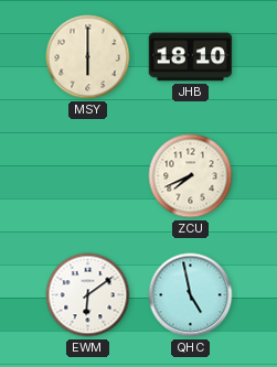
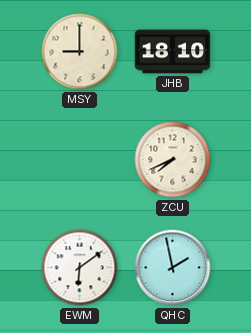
MSY: 6:00 -> 9:00 (80, 52)
QHC: 4:58 -> 1:58 (173, 268)
